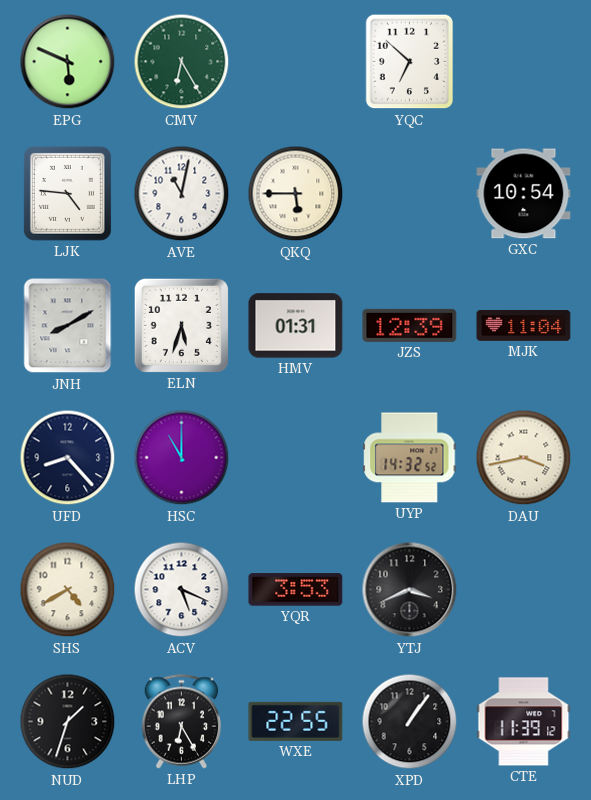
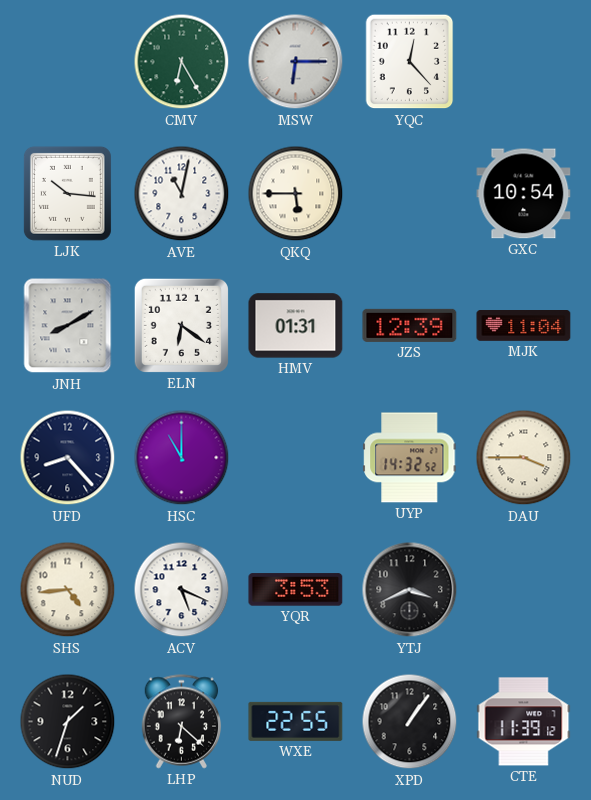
EPG: 5:49 -> none (68, 62)
MSW: none -> 6:15 (296, 62)
YQC: 6:52 -> 12:23 (410, 62)
LJK: 4:46 -> 10:16 (67, 193)
ELN: 5:33 -> 6:21 (181, 325)
DAU: 3:43 -> 3:45 (524, 458)
SHS: 4:40 -> 4:44 (68, 590)
LHP: 6:25 -> 6:22 (182, 722)
